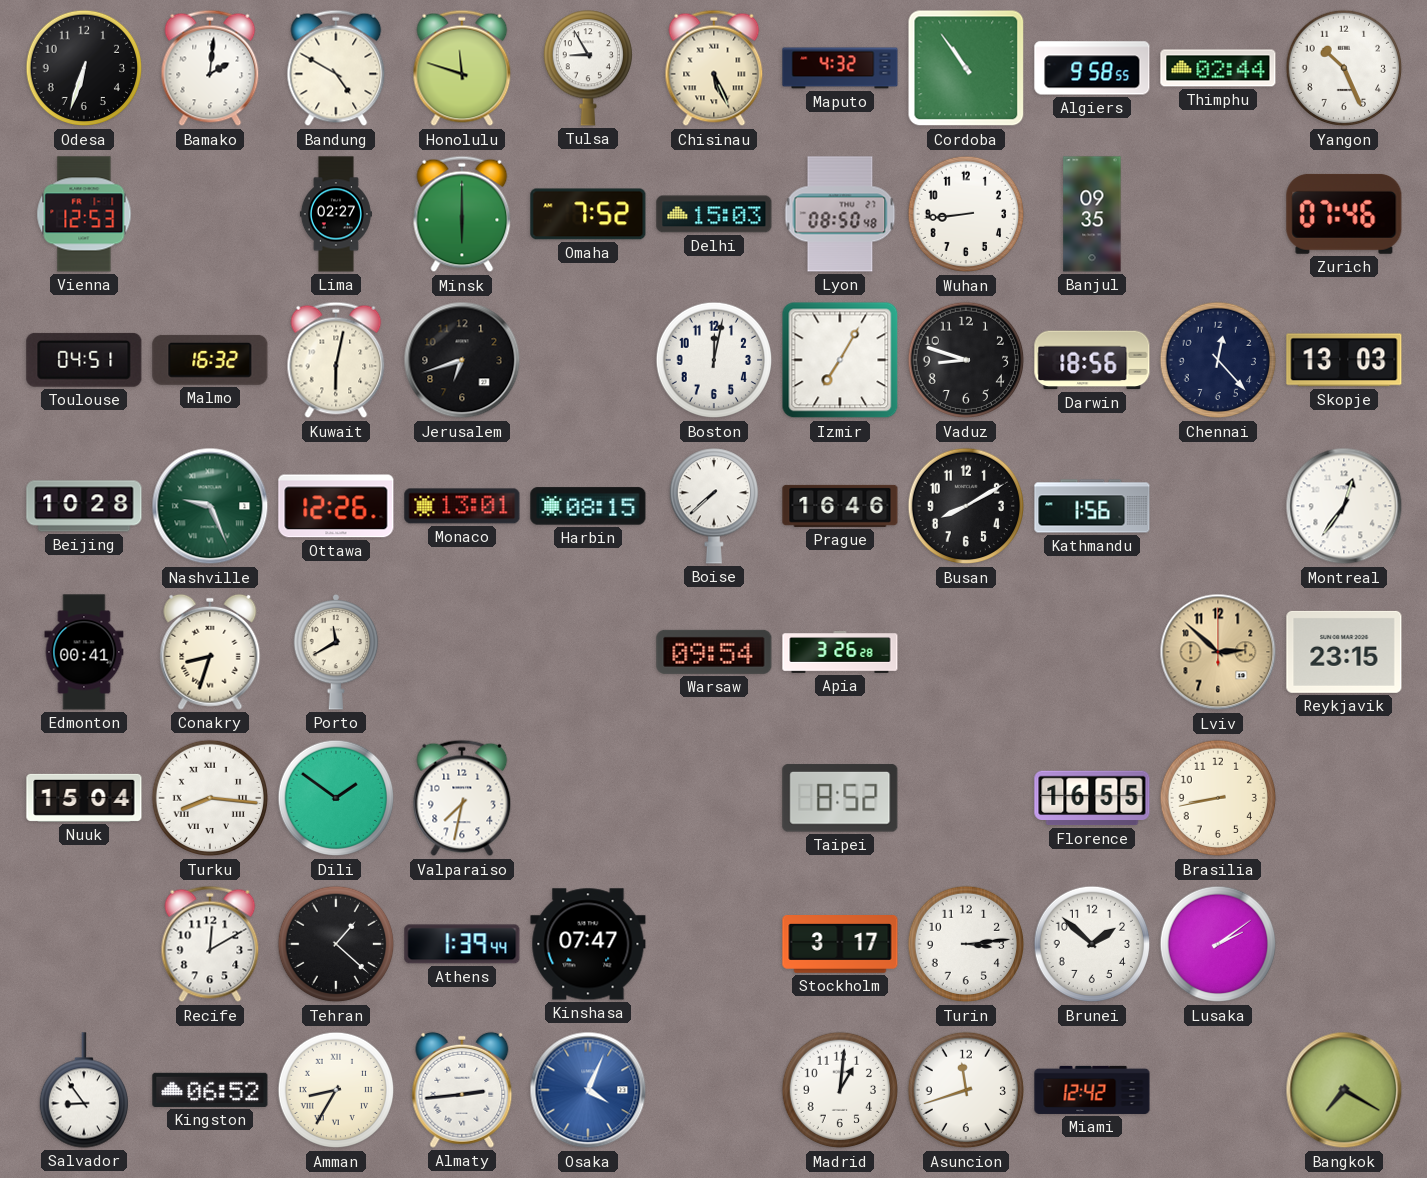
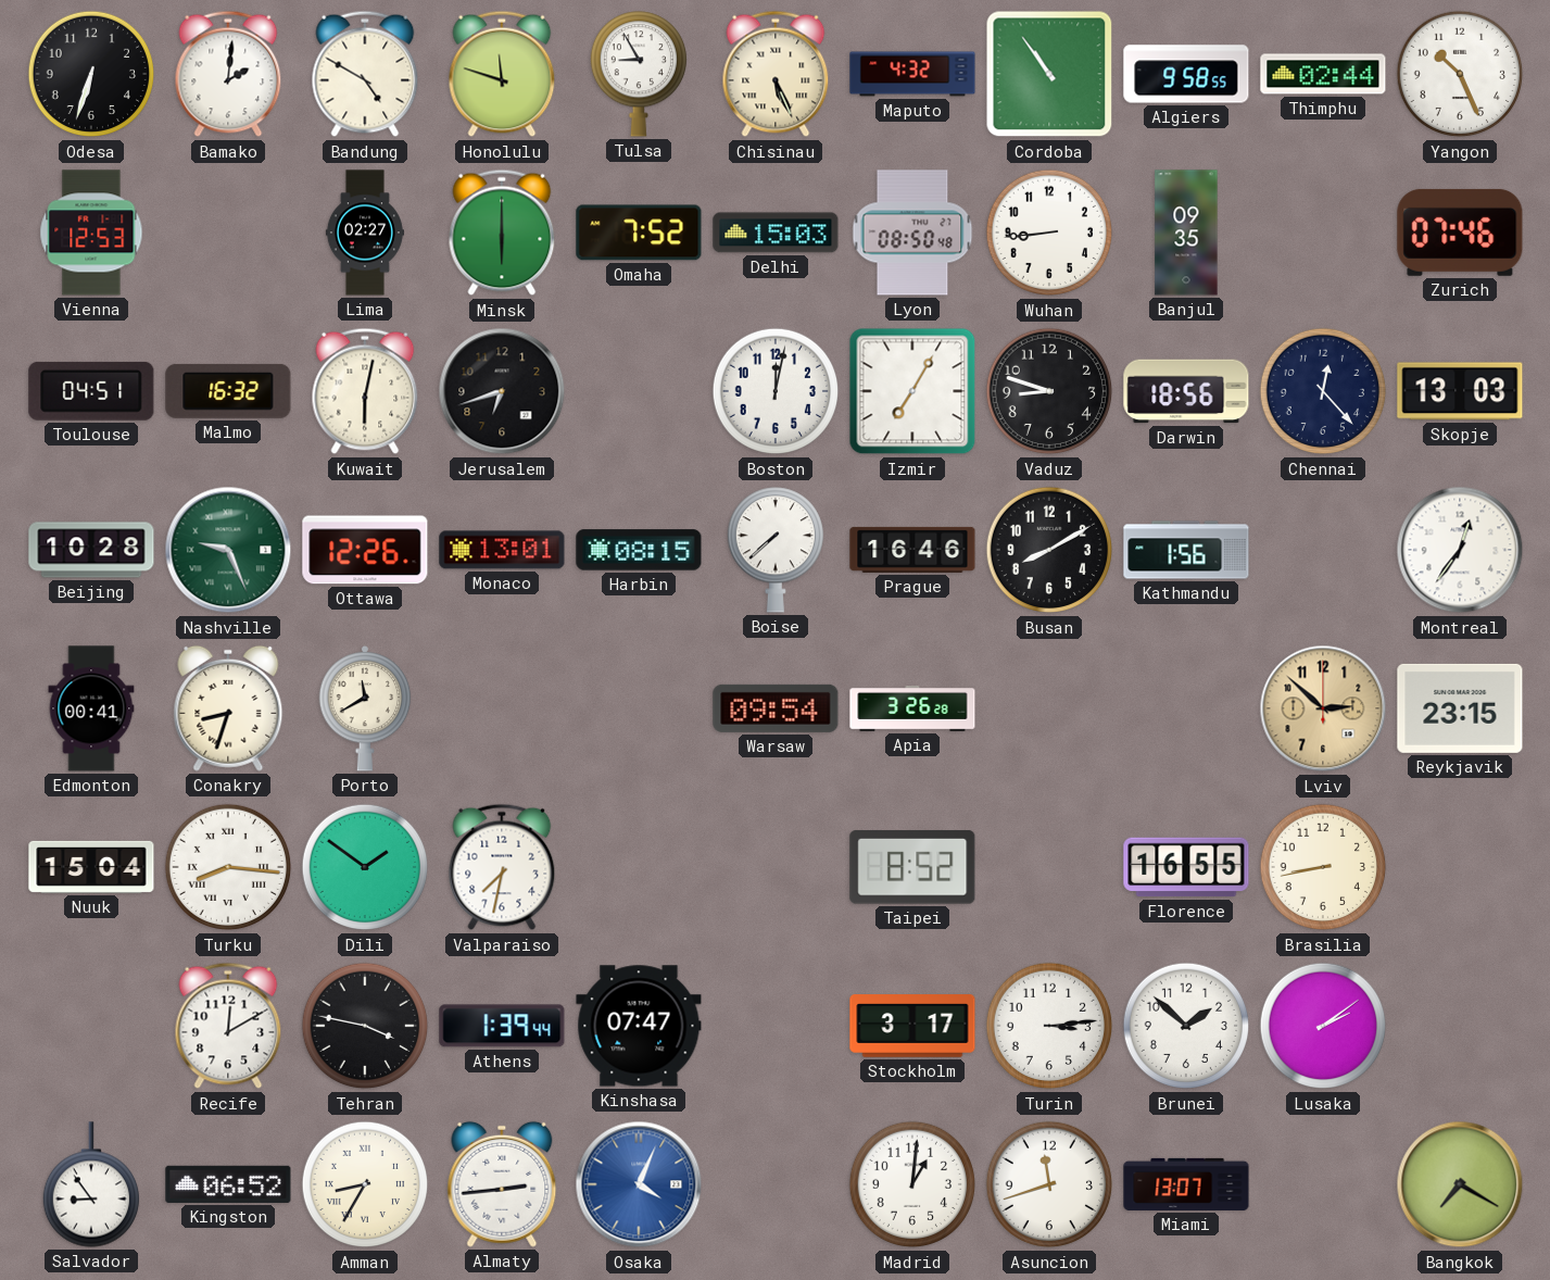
Tehran: 1:22 -> 3:47 (365, 1026)
Miami: 12:42 -> 13:07 (1186, 1184)
